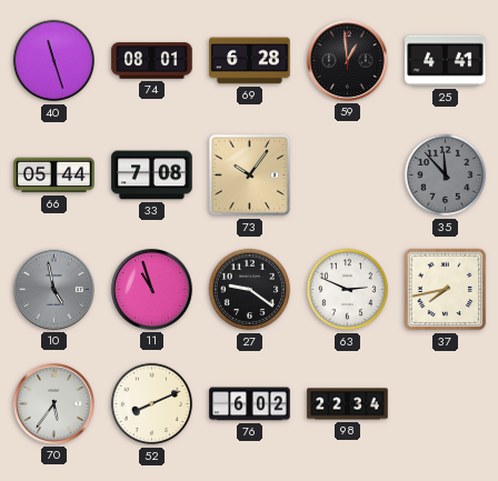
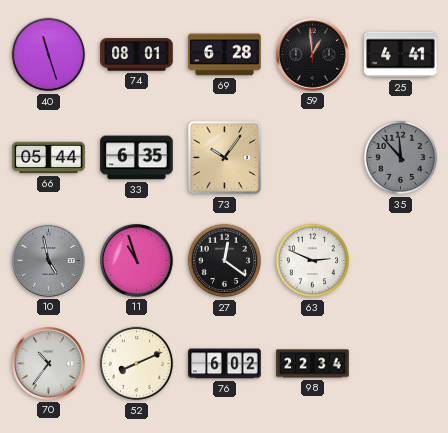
33: 7:08 -> 6:35 (137, 158)
27: 9:21 -> 12:21 (225, 261)
37: 7:43 -> none (446, 290)
70: 5:36 -> 10:36 (49, 364)
